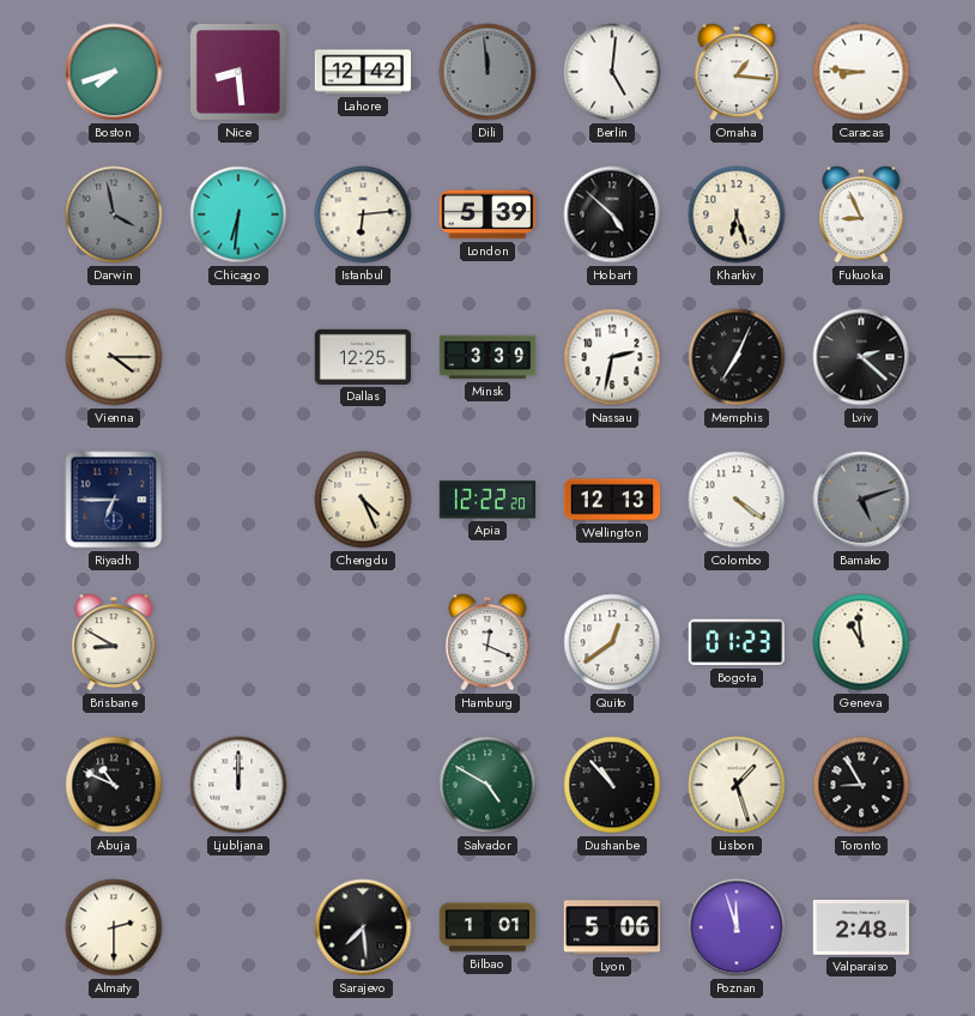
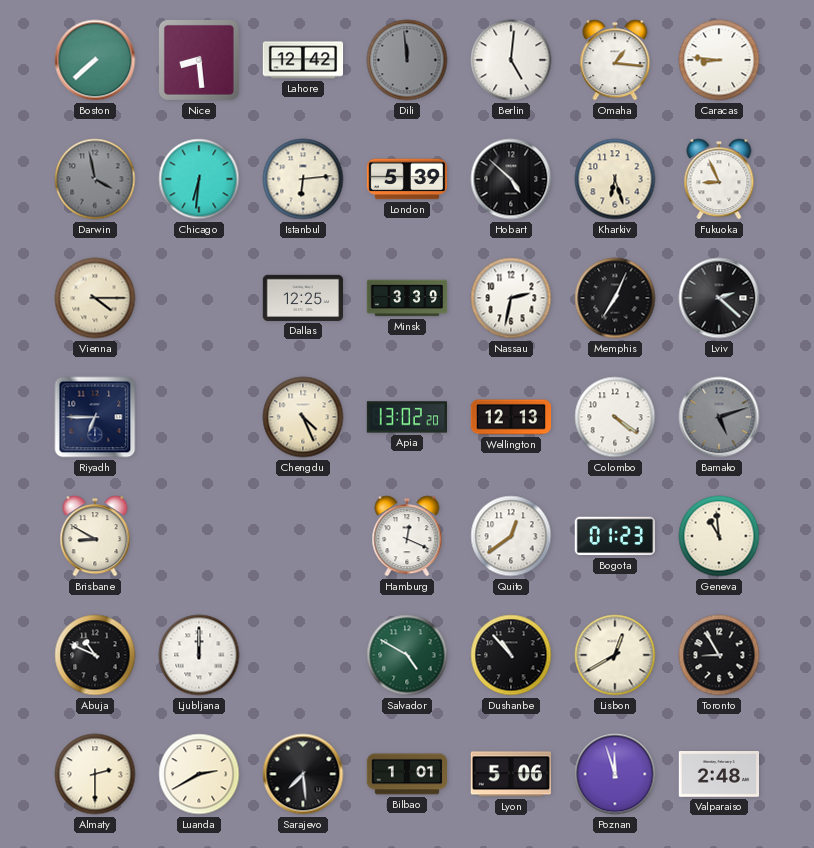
Boston: 7:42 -> 7:38 (95, 60)
Apia: 12:22 -> 13:02 (406, 417)
Lisbon: 1:27 -> 12:40 (615, 655)
Luanda: none -> 2:40 (199, 774)
